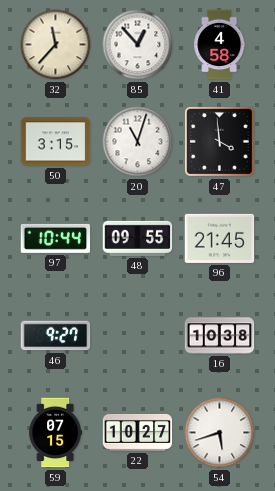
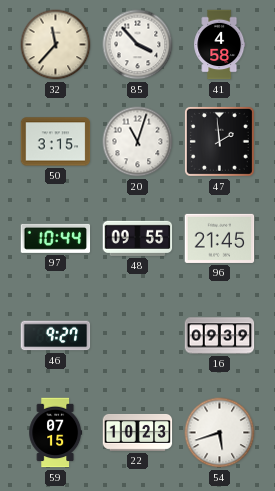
85: 12:53 -> 3:53 (138, 45)
47: 3:59 -> 1:59 (219, 141)
16: 10:38 -> 09:39 (220, 336)
22: 10:27 -> 10:23 (138, 432)
